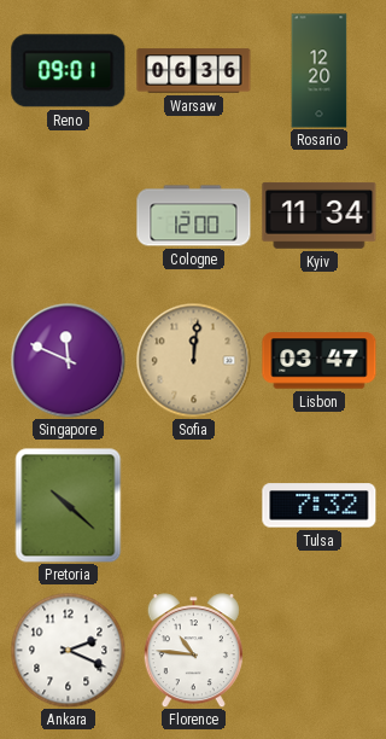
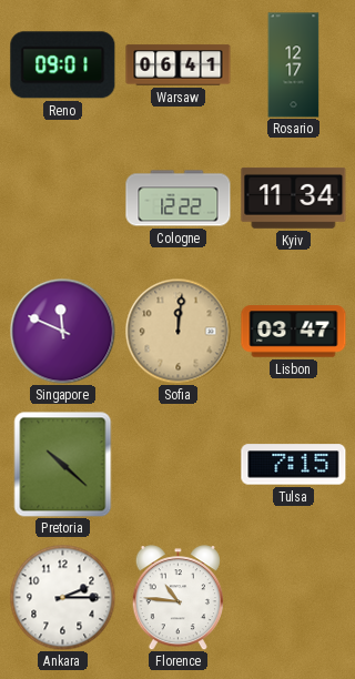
Warsaw: 06:36 -> 06:41 (179, 65)
Rosario: 12:20 -> 12:17 (294, 65)
Cologne: 12:00 -> 12:22 (179, 199)
Tulsa: 7:32 -> 7:15 (294, 465)
Ankara: 2:19 -> 2:15 (62, 597)
